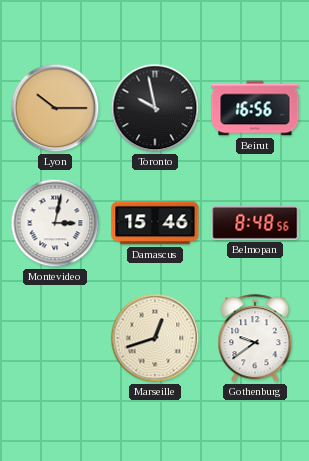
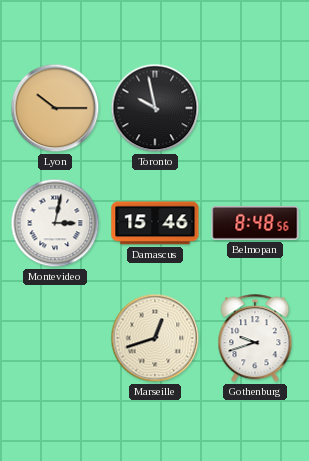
Beirut: 16:56 -> none (255, 108)
Gothenburg: 9:39 -> 9:42 (255, 339)
